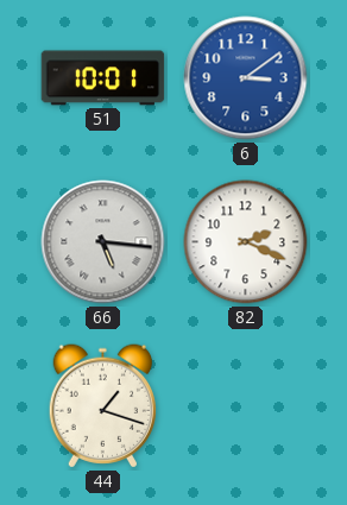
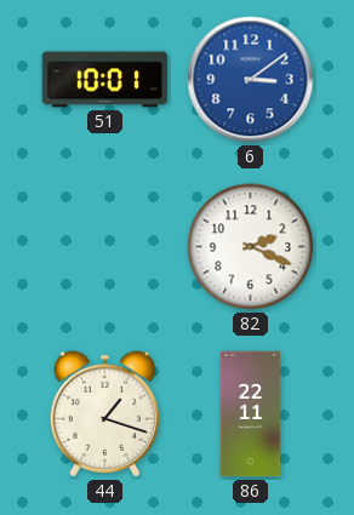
66: 5:16 -> none (103, 242)
86: none -> 22:11 (251, 414)
